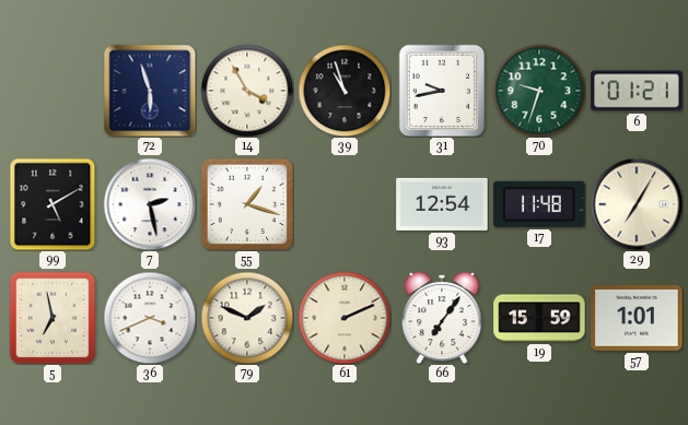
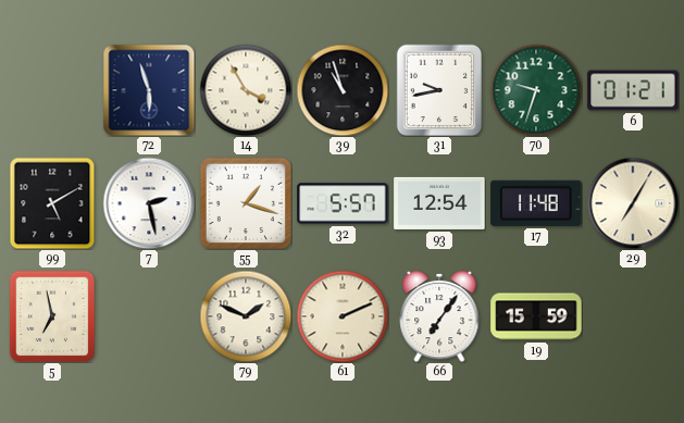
32: none -> 5:57 (343, 203)
36: 3:41 -> none (150, 318)
57: 1:01 -> none (637, 318)
